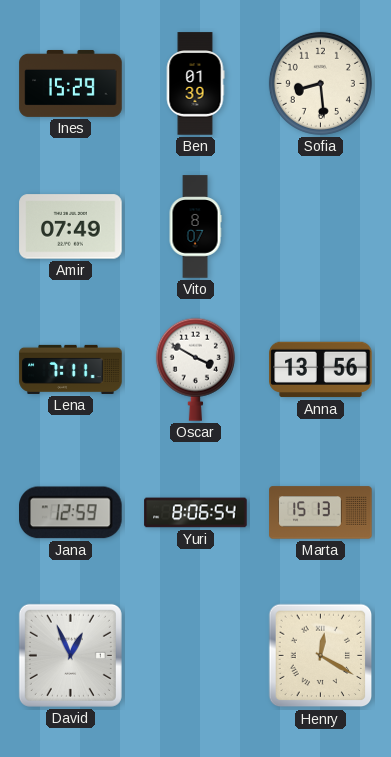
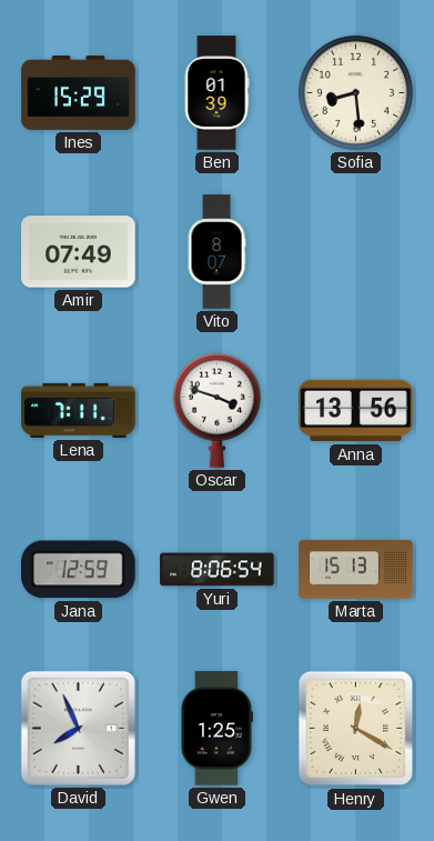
Oscar: 3:50 -> 3:48 (216, 410)
David: 12:56 -> 7:56 (78, 728)
Gwen: none -> 1:25 (216, 729)
